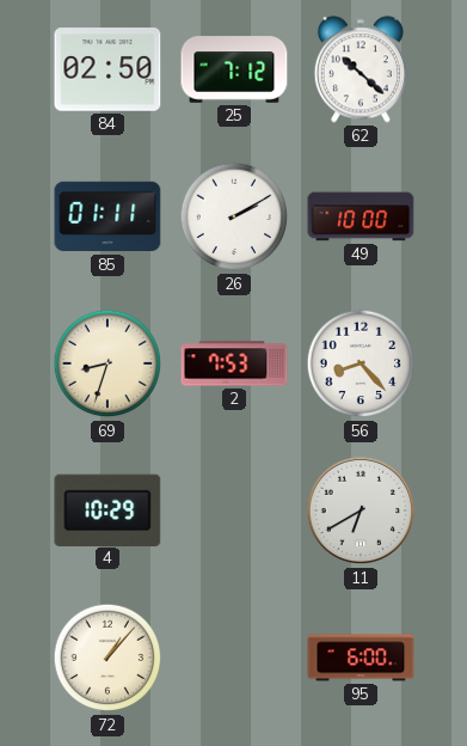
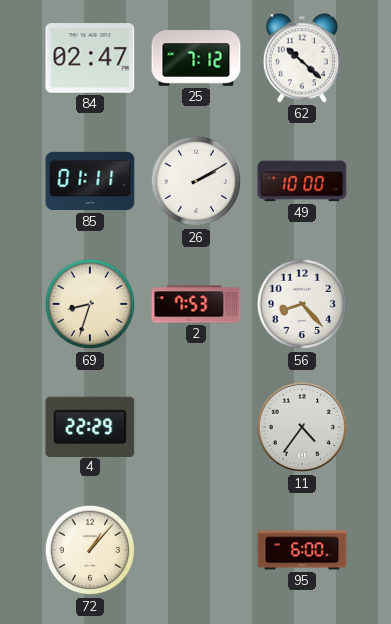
84: 02:50 -> 02:47 (90, 58)
4: 10:29 -> 22:29 (90, 426)
11: 6:40 -> 4:36 (302, 427)
